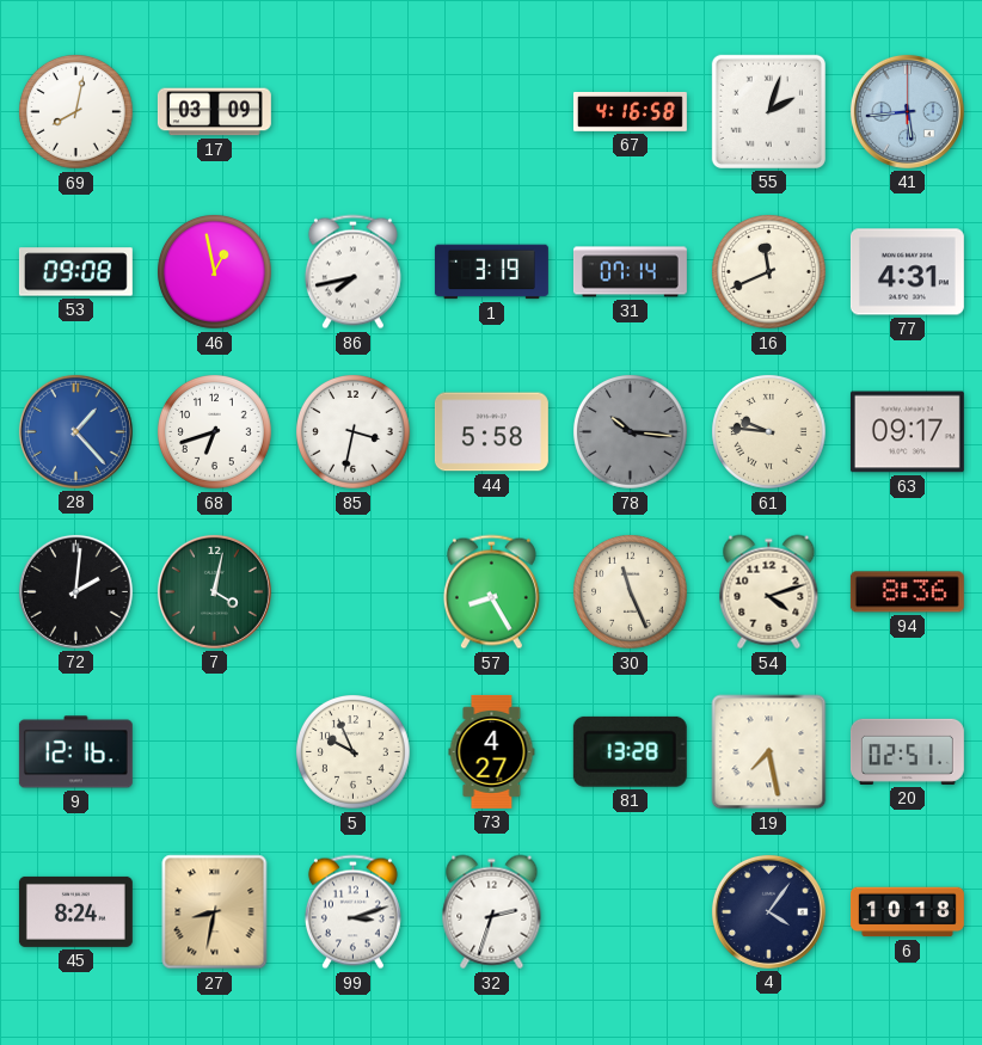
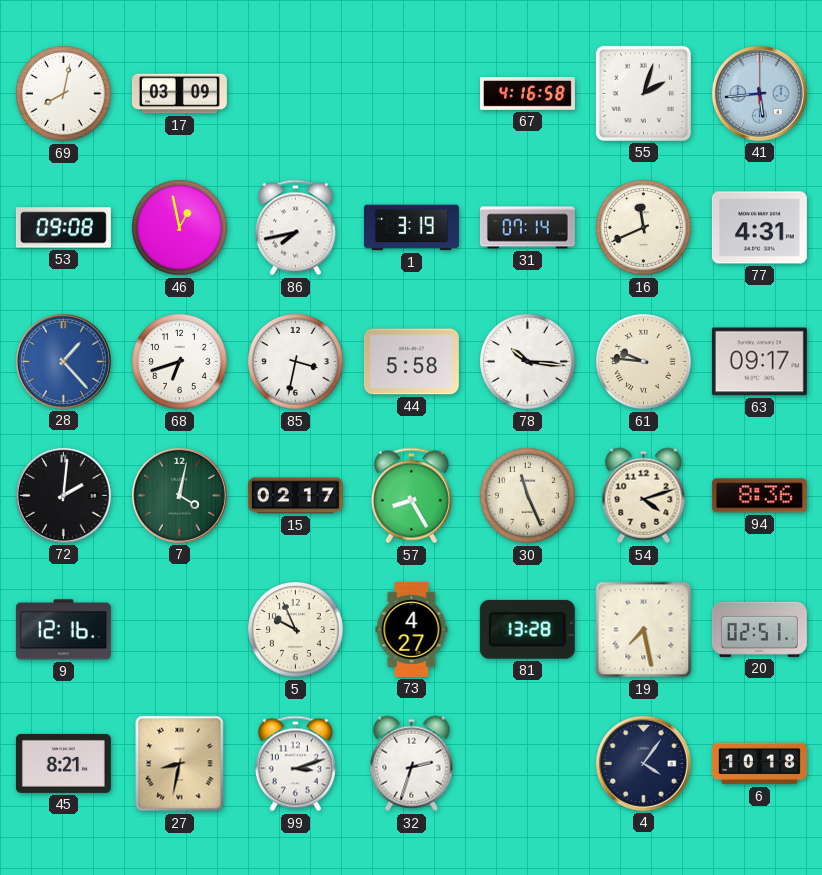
78 dial: grey -> white (528, 362)
15: none -> 02:17 (295, 496)
45: 8:24 -> 8:21 (63, 763)
